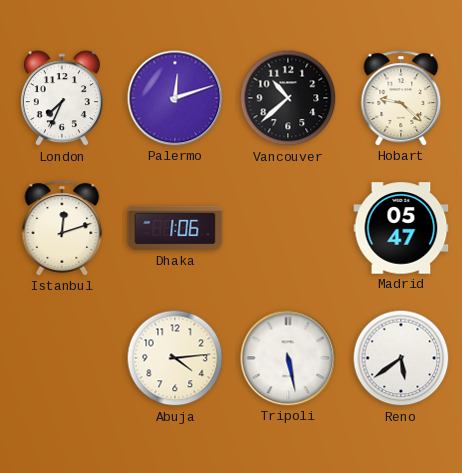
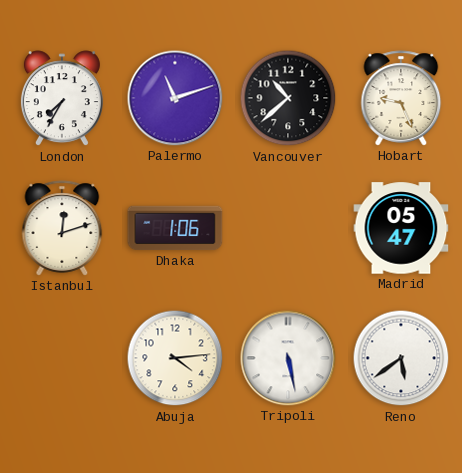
London: 7:34 -> 7:35 (62, 99)
Palermo: 12:12 -> 11:12 (175, 98)
Hobart: 9:22 -> 9:26 (401, 98)
